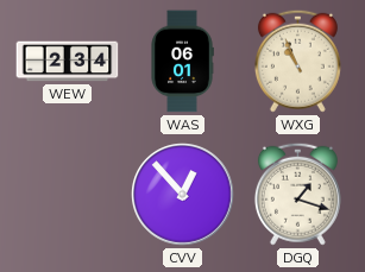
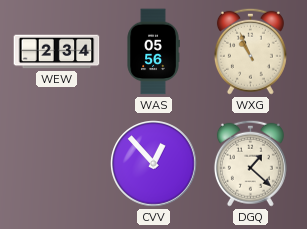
WAS: 06:01 -> 05:56 (153, 52)
DGQ: 1:18 -> 1:22 (250, 163)
